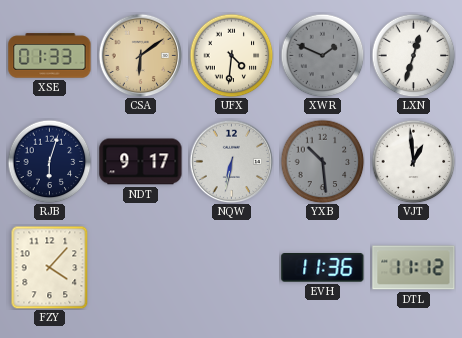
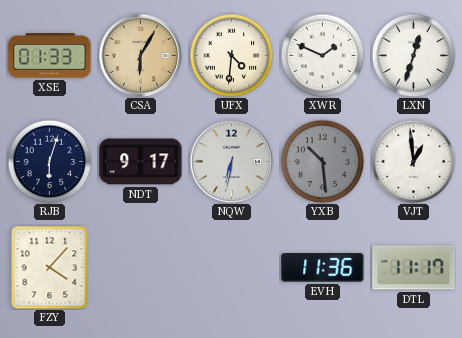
CSA: 6:09 -> 6:05 (140, 55)
XWR dial: grey -> white (322, 55)
DTL: 11:12 -> 11:17 (414, 268)
